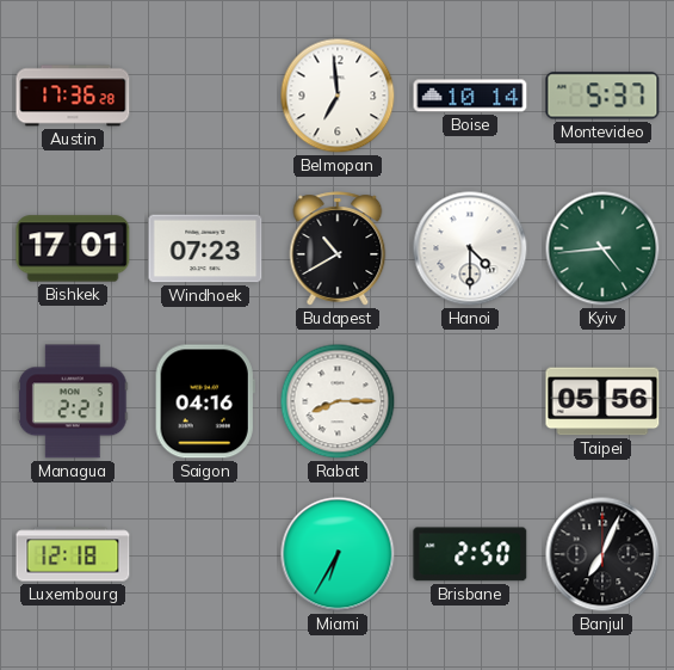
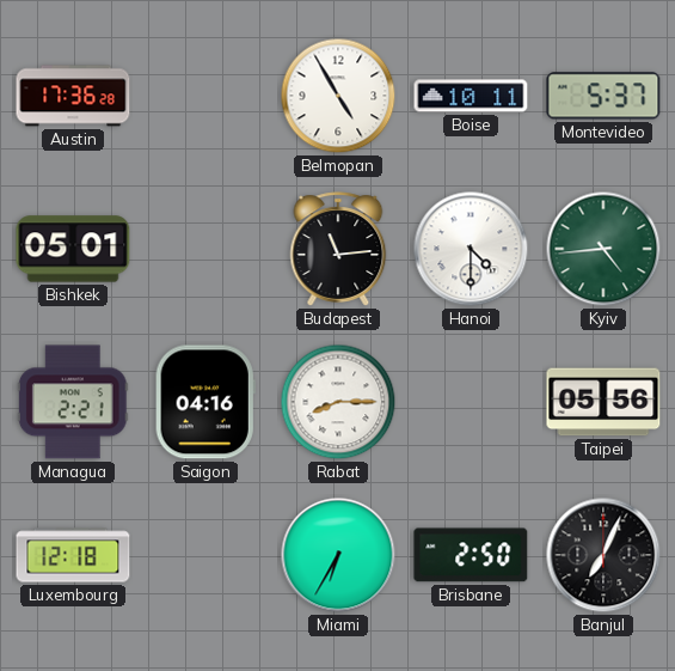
Belmopan: 6:59 -> 4:55 (338, 96)
Boise: 10:14 -> 10:11 (471, 96)
Bishkek: 17:01 -> 05:01 (73, 249)
Windhoek: 07:23 -> none (205, 248)
Budapest: 10:40 -> 11:14 (338, 249)
